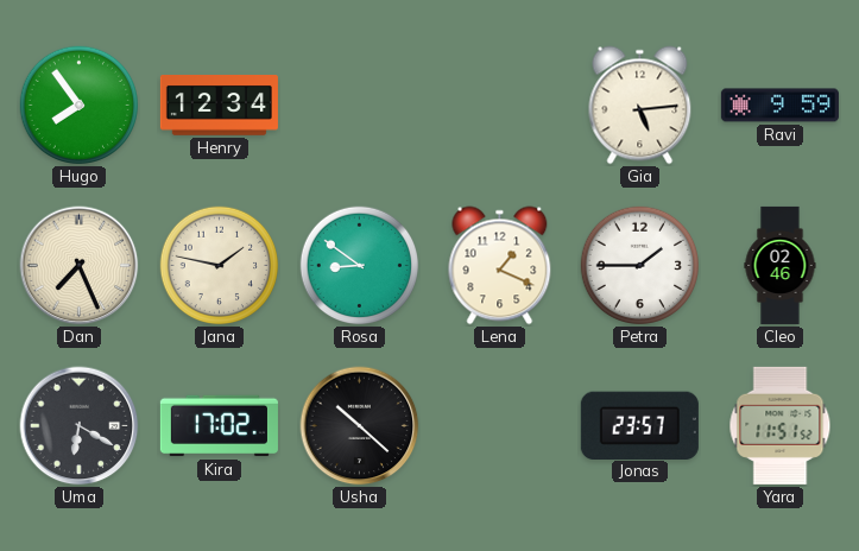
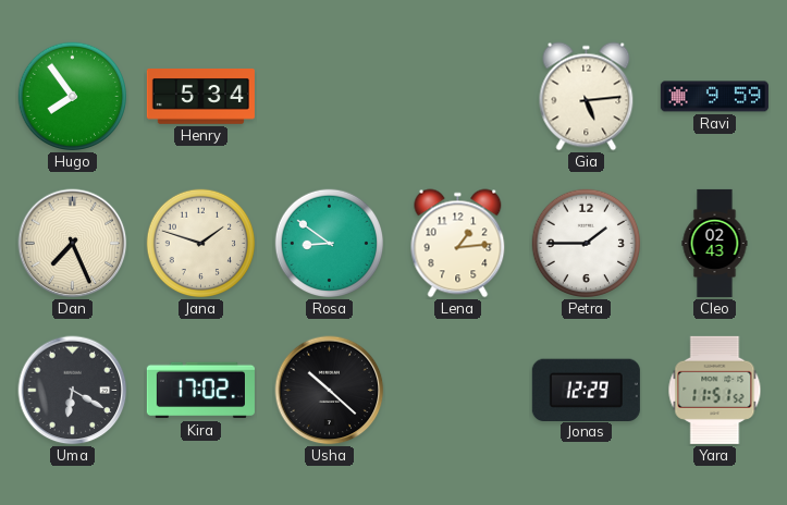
Henry: 12:34 -> 5:34 (200, 97)
Jana: 1:47 -> 1:48 (201, 244)
Lena: 1:19 -> 1:14 (458, 244)
Cleo: 02:46 -> 02:43 (715, 243)
Jonas: 23:57 -> 12:29 (586, 390)
